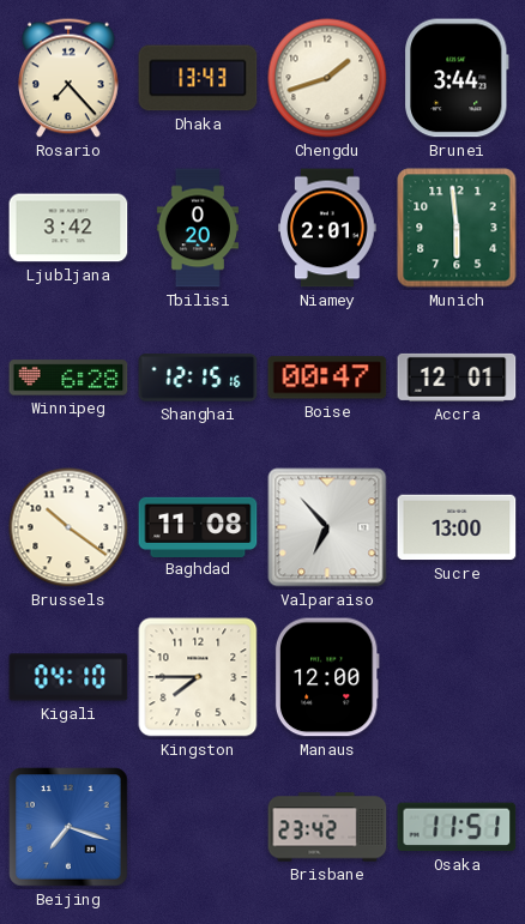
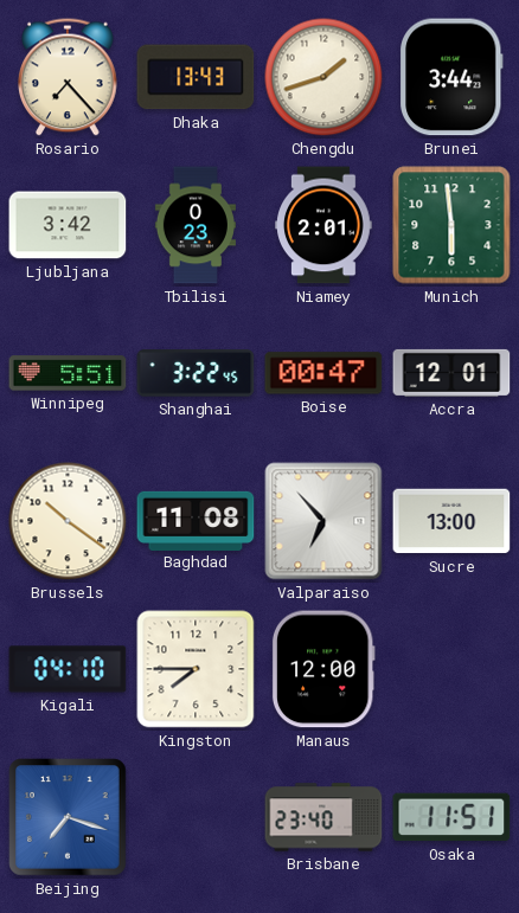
Tbilisi: 0:20 -> 0:23 (196, 225)
Winnipeg: 6:28 -> 5:51 (68, 373)
Shanghai: 12:15 -> 3:22 (196, 373)
Brisbane: 23:42 -> 23:40 (323, 817)
